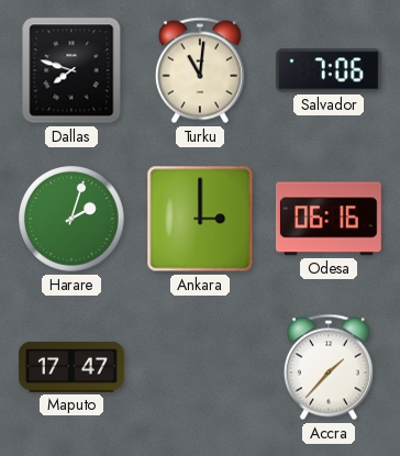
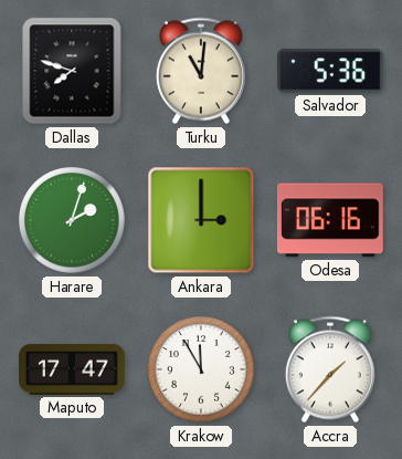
Salvador: 7:06 -> 5:36 (330, 71)
Krakow: none -> 11:55 (201, 369)
